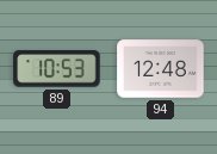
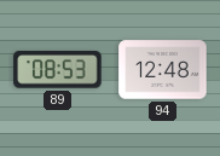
89: 10:53 -> 08:53 (58, 70)
